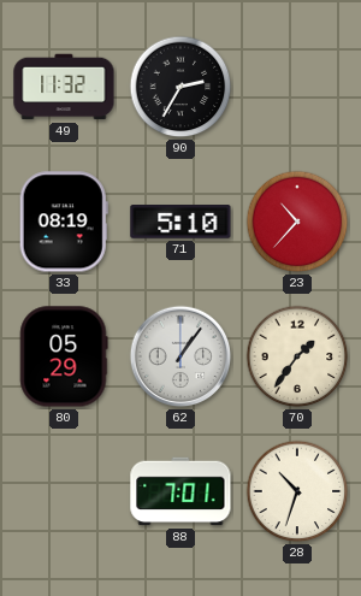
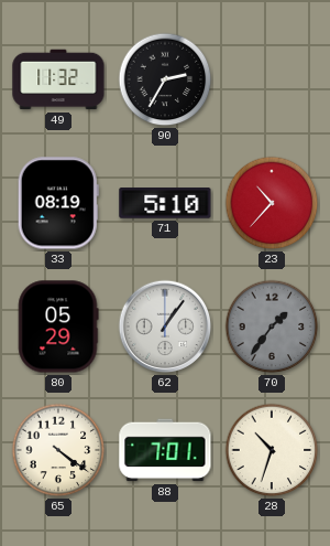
70 dial: cream -> grey (272, 326)
65: none -> 4:21 (58, 450)
